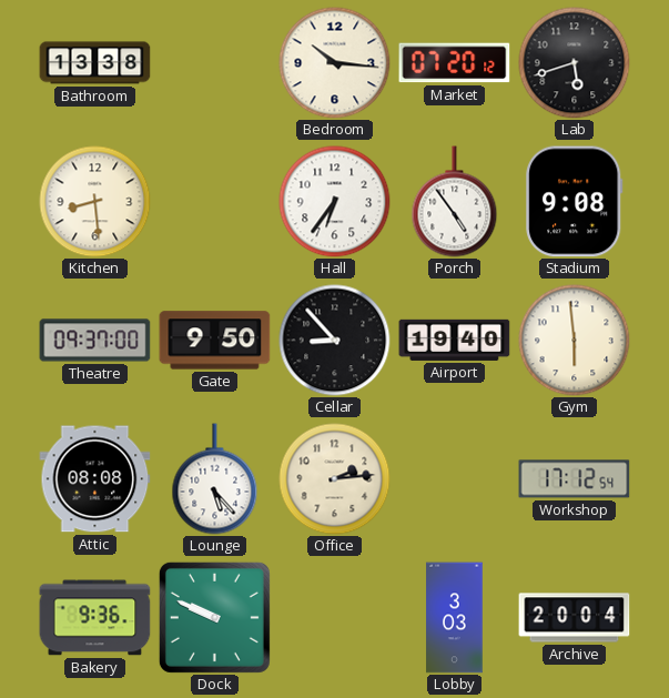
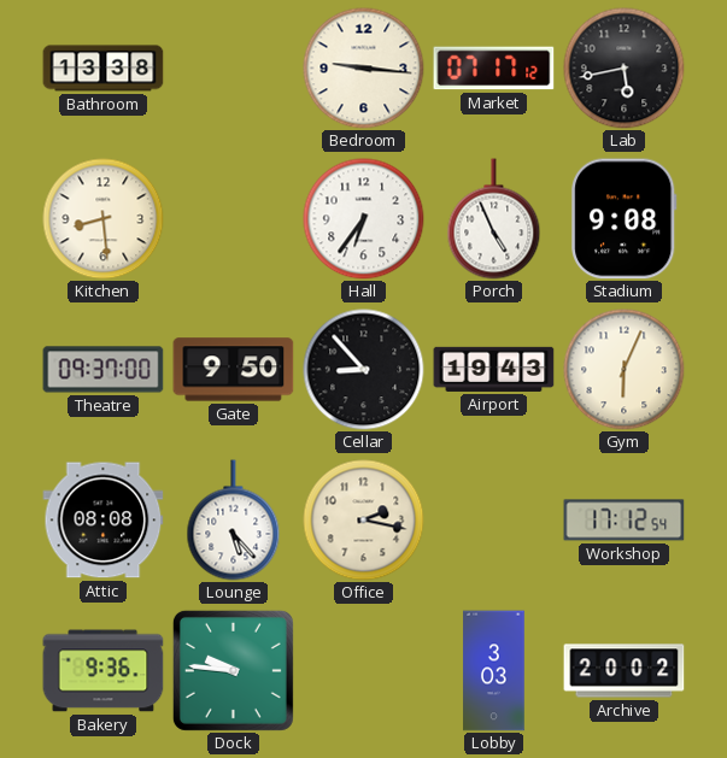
Bedroom: 10:16 -> 9:16 (364, 69)
Market: 07:20 -> 07:17 (494, 69)
Lab: 5:42 -> 5:43 (625, 69)
Porch: 4:54 -> 4:56 (494, 219)
Airport: 19:40 -> 19:43 (494, 369)
Gym: 5:59 -> 6:04 (625, 370)
Office: 2:14 -> 2:17 (364, 521)
Dock: 9:49 -> 9:46 (233, 670)
Archive: 20:04 -> 20:02 (625, 671)
